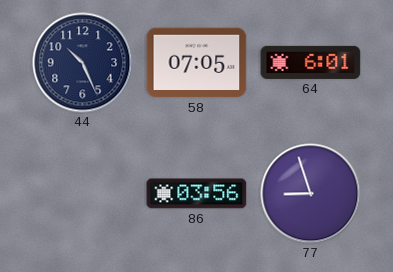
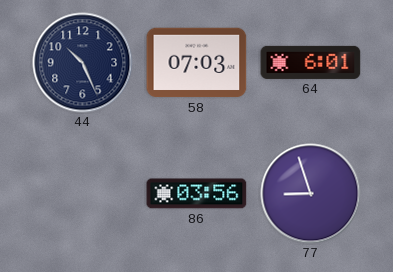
58: 07:05 -> 07:03 (197, 63)
